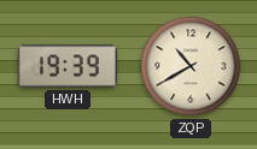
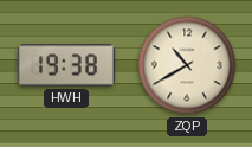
HWH: 19:39 -> 19:38 (66, 65)
